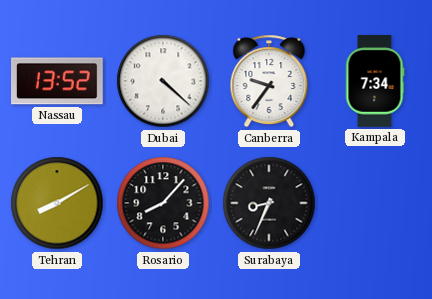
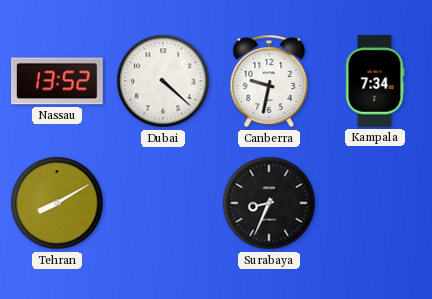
Canberra: 9:36 -> 9:32 (269, 81)
Rosario: 8:07 -> none (163, 203)
